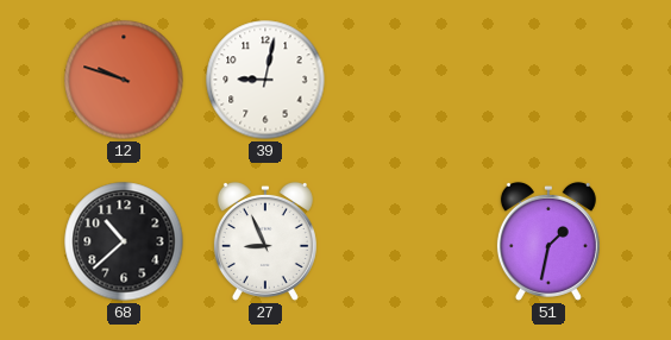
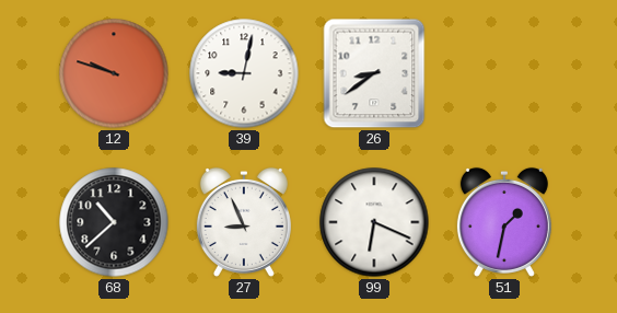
26: none -> 8:39 (374, 73)
99: none -> 6:19 (374, 222)
